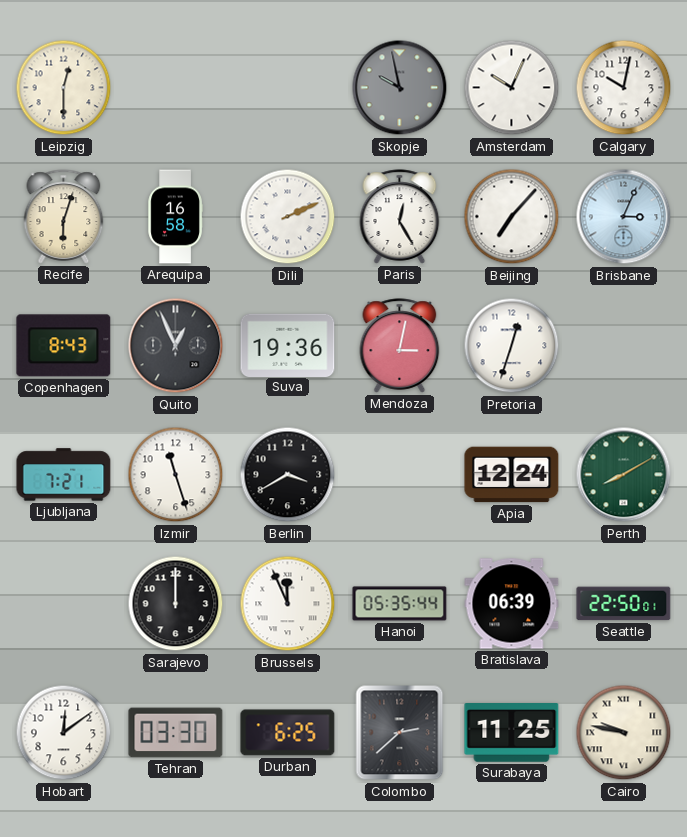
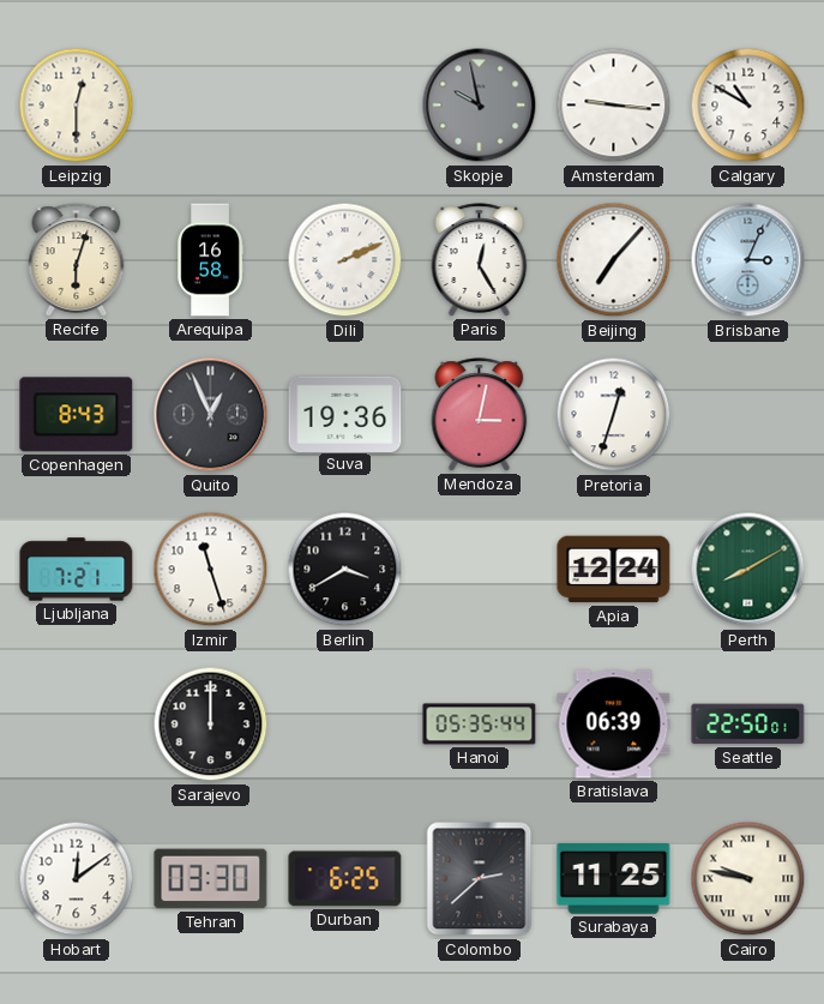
Amsterdam: 10:04 -> 9:16 (614, 106)
Calgary: 10:02 -> 10:50 (748, 106)
Brussels: 11:56 -> none (288, 604)
